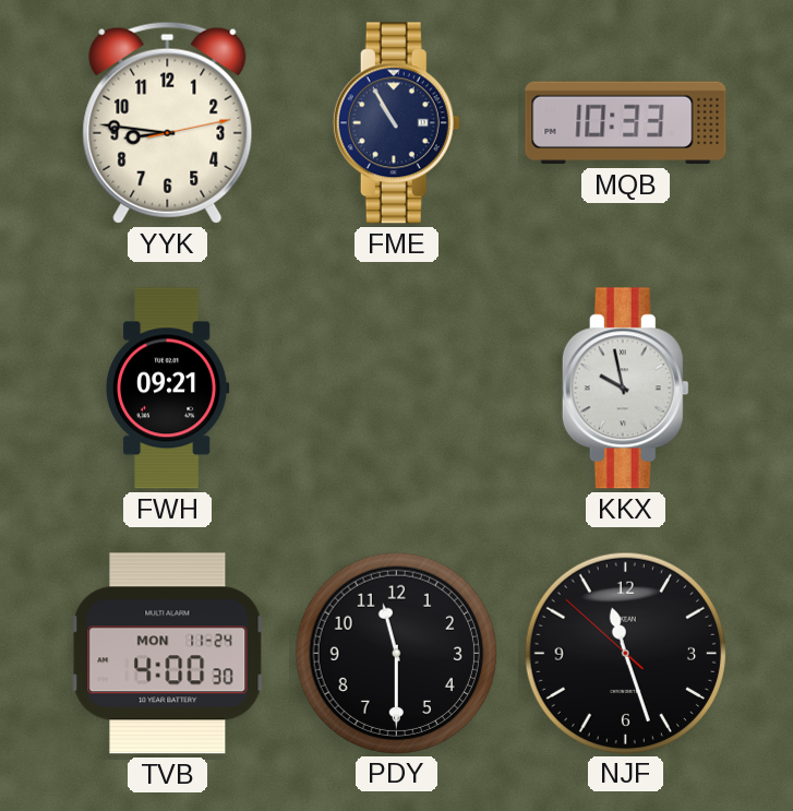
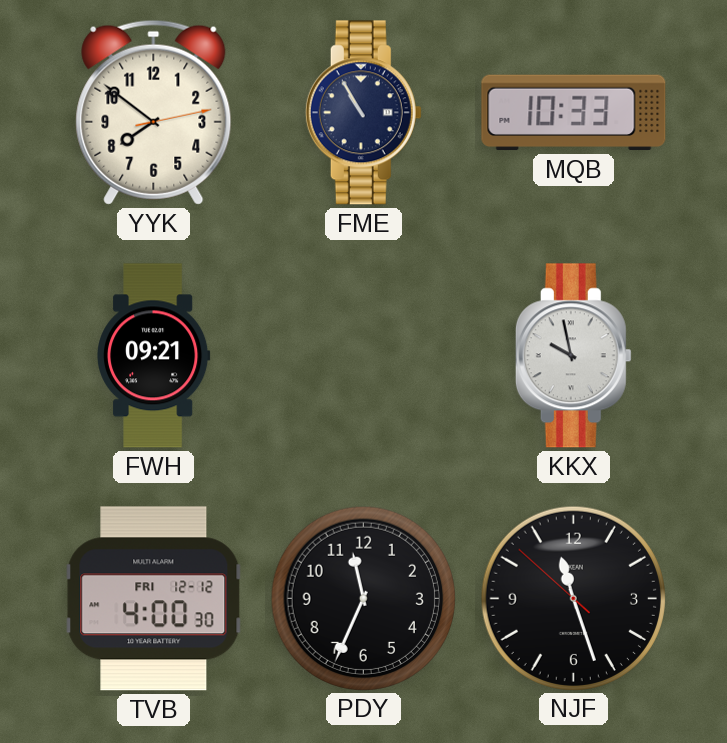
YYK: 8:46 -> 7:51 (154, 112)
TVB date: MON 11-24 -> FRI 12-12 (154, 599)
PDY: 11:30 -> 11:34 (363, 598)
